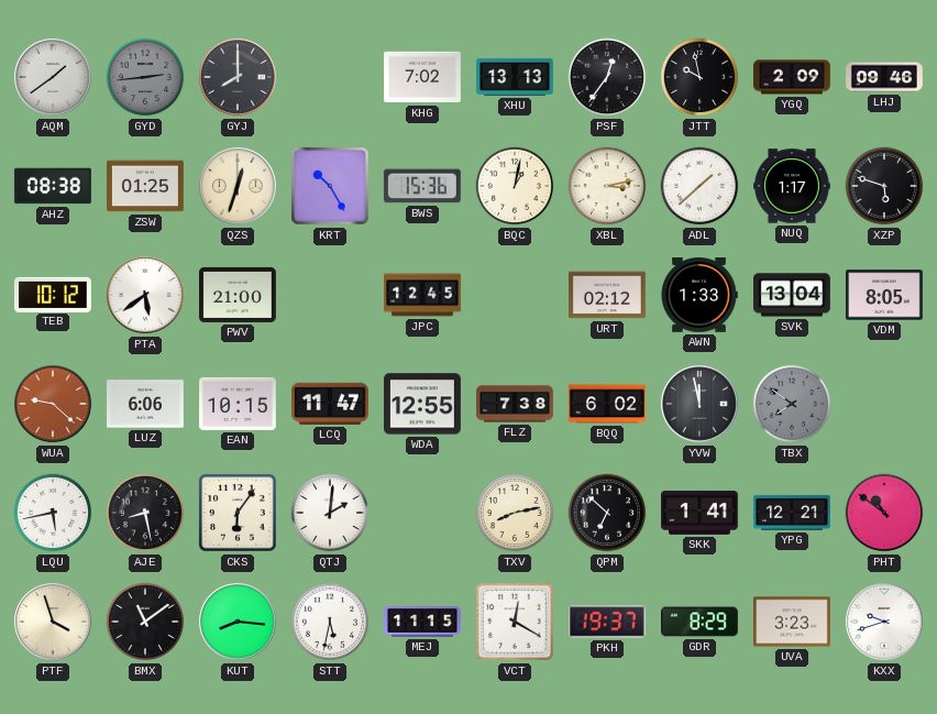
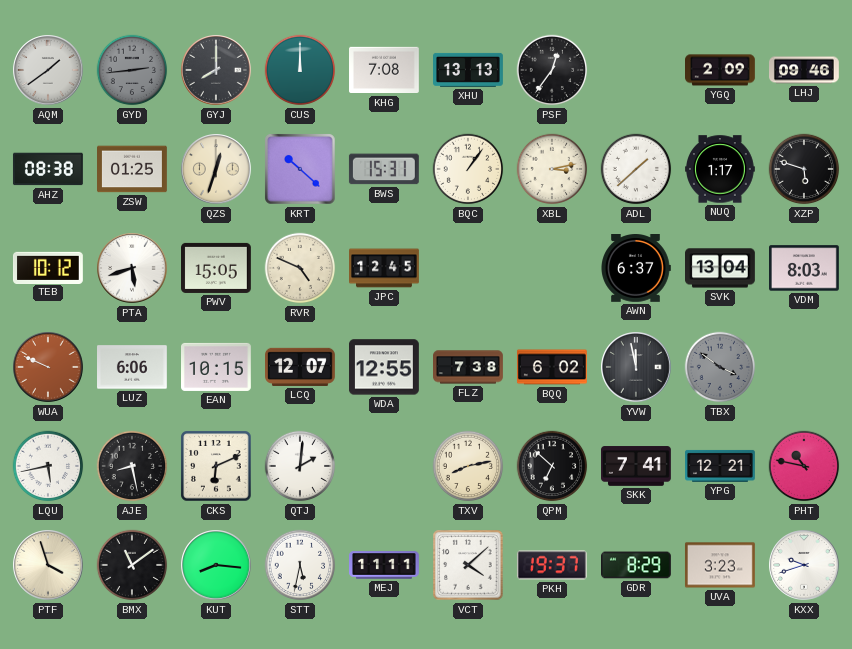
CUS: none -> 12:00 (300, 70)
KHG: 7:02 -> 7:08 (385, 70)
JTT: 9:58 -> none (699, 77)
KRT: 10:25 -> 10:22 (300, 169)
BWS: 15:36 -> 15:31 (384, 169)
BQC: 1:02 -> 1:06 (468, 169)
PTA: 5:39 -> 5:42 (132, 268)
PWV: 21:00 -> 15:05 (217, 268)
RVR: none -> 4:49 (300, 268)
URT: 02:12 -> none (608, 295)
AWN: 1:33 -> 6:37 (636, 269)
VDM: 8:05 -> 8:03 (805, 268)
WUA: 9:22 -> 9:49 (48, 367)
LCQ: 11:47 -> 12:07 (301, 367)
TBX: 7:51 -> 3:51 (720, 367)
CKS: 6:06 -> 6:11 (216, 466)
SKK: 1:41 -> 7:41 (637, 466)
PHT: 10:51 -> 10:47 (804, 466)
MEJ: 11:15 -> 11:11 (385, 565)
VCT: 12:20 -> 4:08 (468, 565)
